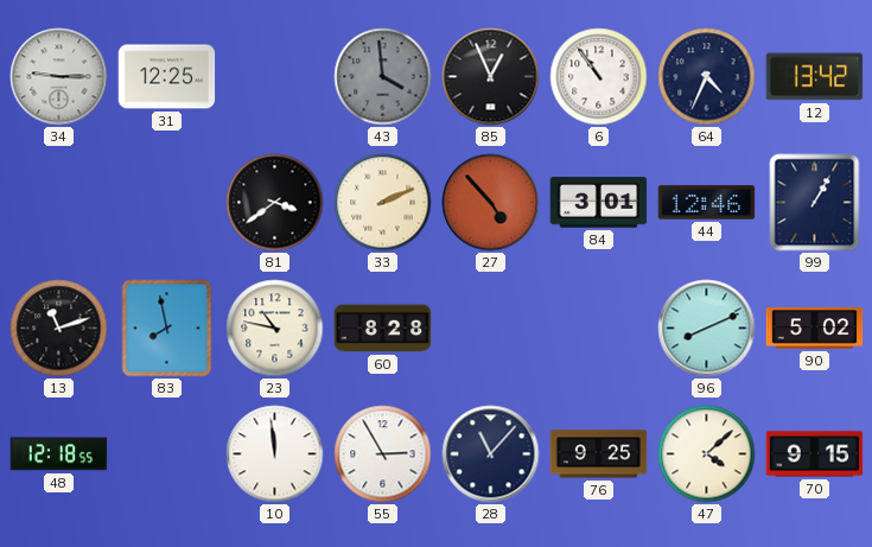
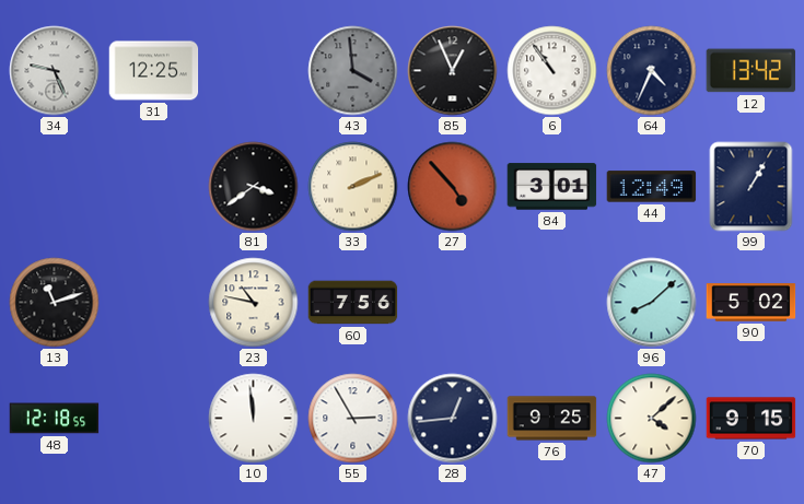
34: 9:15 -> 9:26 (55, 71)
44: 12:46 -> 12:49 (652, 187)
83: 7:58 -> none (167, 329)
60: 8:28 -> 7:56 (353, 303)
96: 8:11 -> 8:08 (652, 303)
28: 11:07 -> 12:44 (453, 419)
